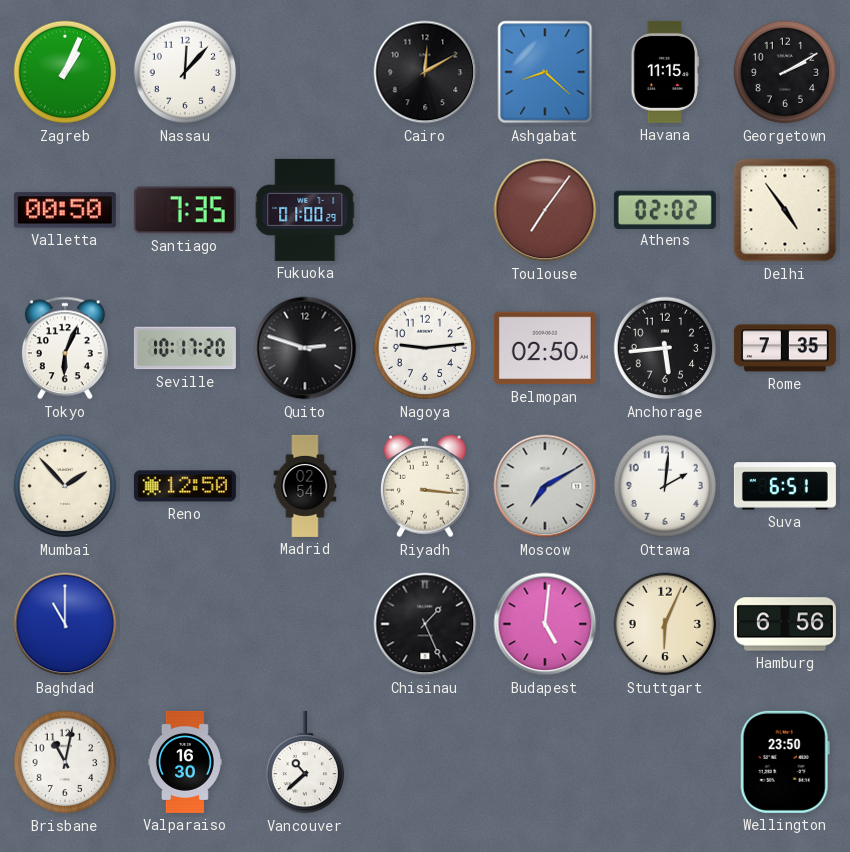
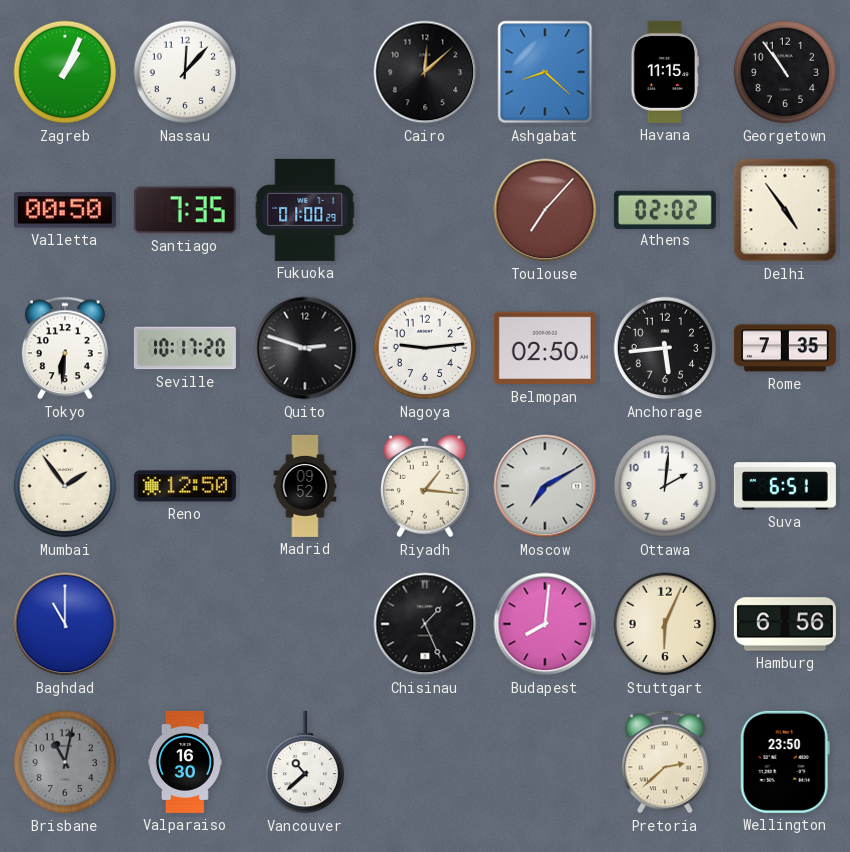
Cairo: 12:10 -> 12:08 (425, 72)
Georgetown: 2:10 -> 10:54 (785, 72)
Toulouse: 7:06 -> 7:07 (545, 210)
Tokyo: 6:04 -> 6:31 (65, 348)
Mumbai: 1:53 -> 1:54 (65, 486)
Madrid: 02:54 -> 09:52 (305, 486)
Riyadh: 3:16 -> 1:16 (425, 487)
Budapest: 5:01 -> 8:01 (545, 624)
Brisbane dial: white -> grey (65, 762)
Pretoria: none -> 2:38 (665, 762)
